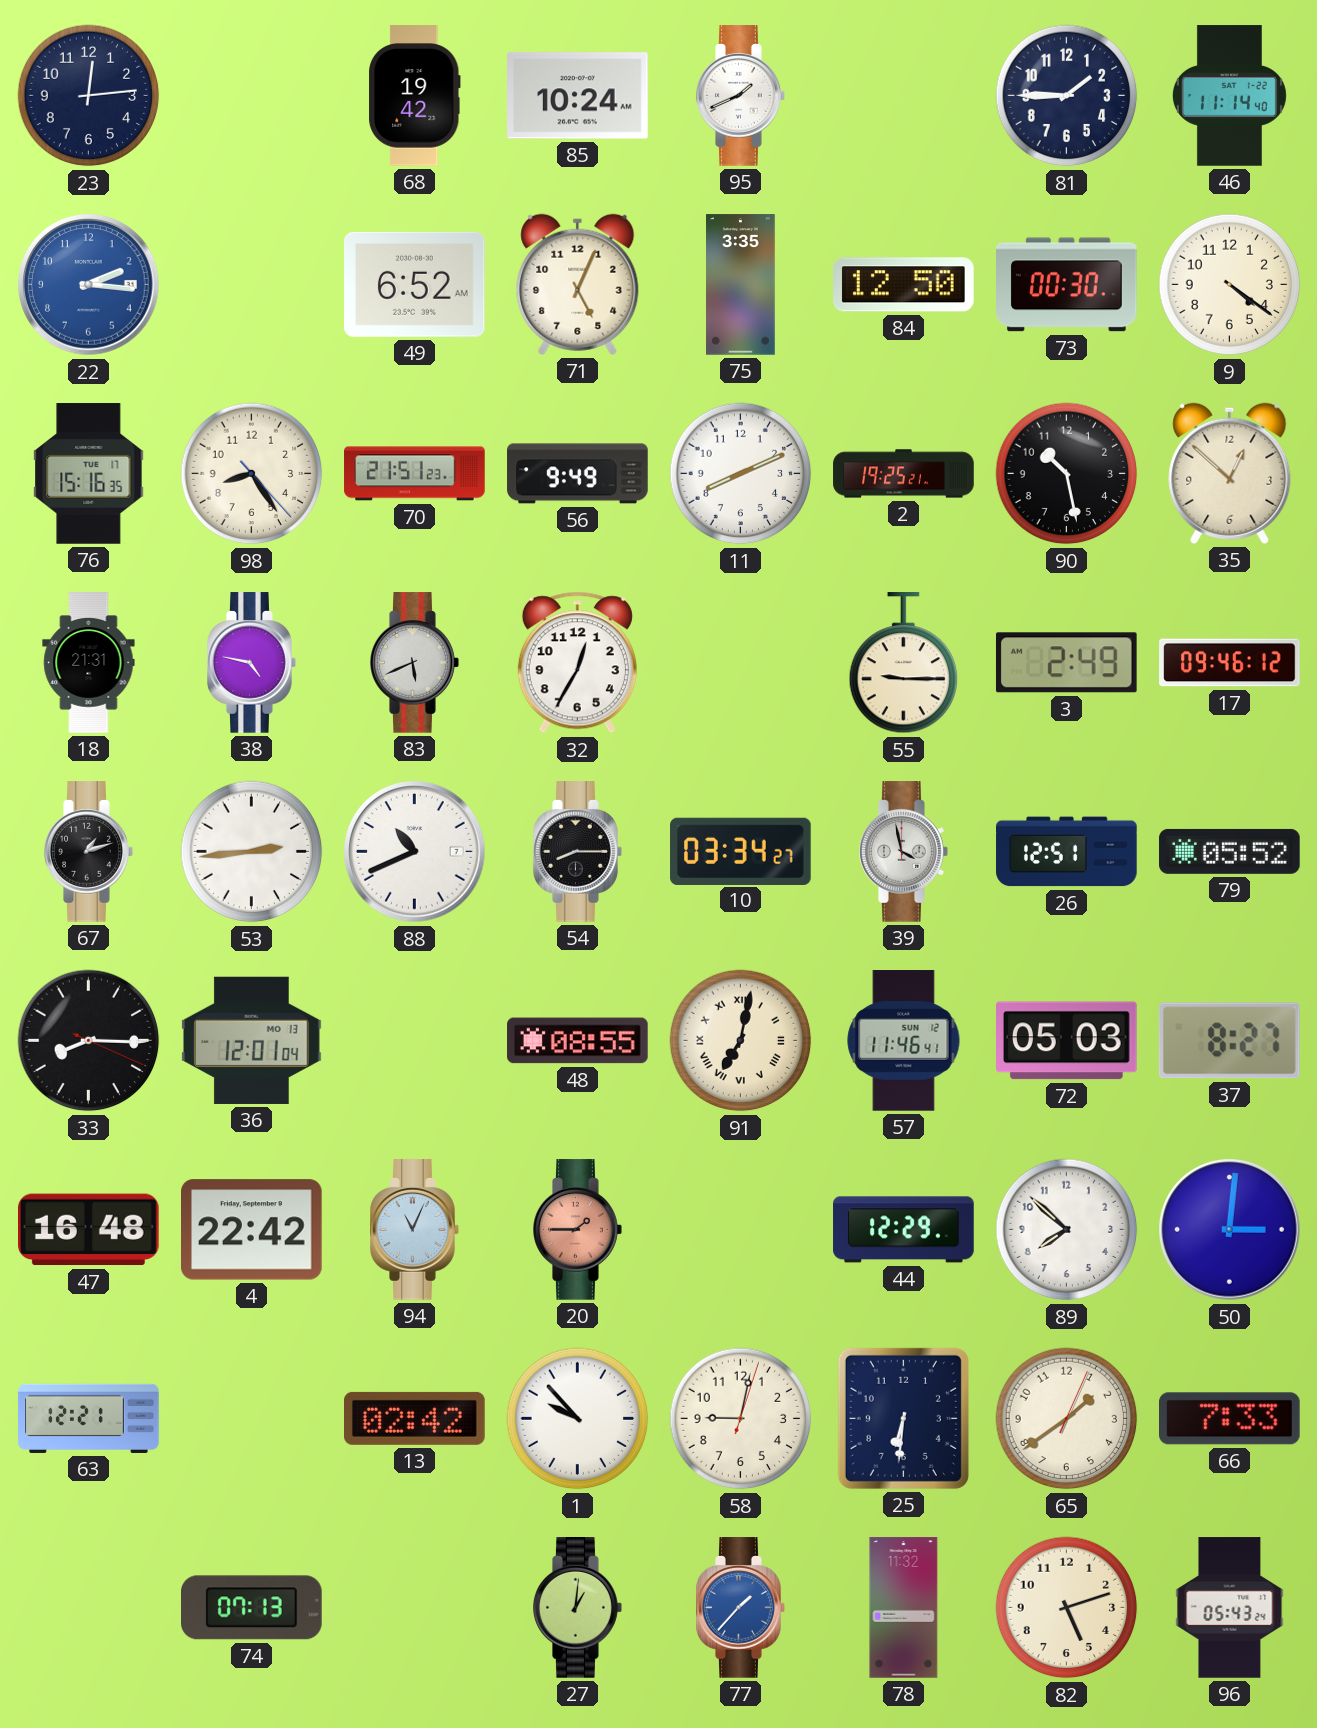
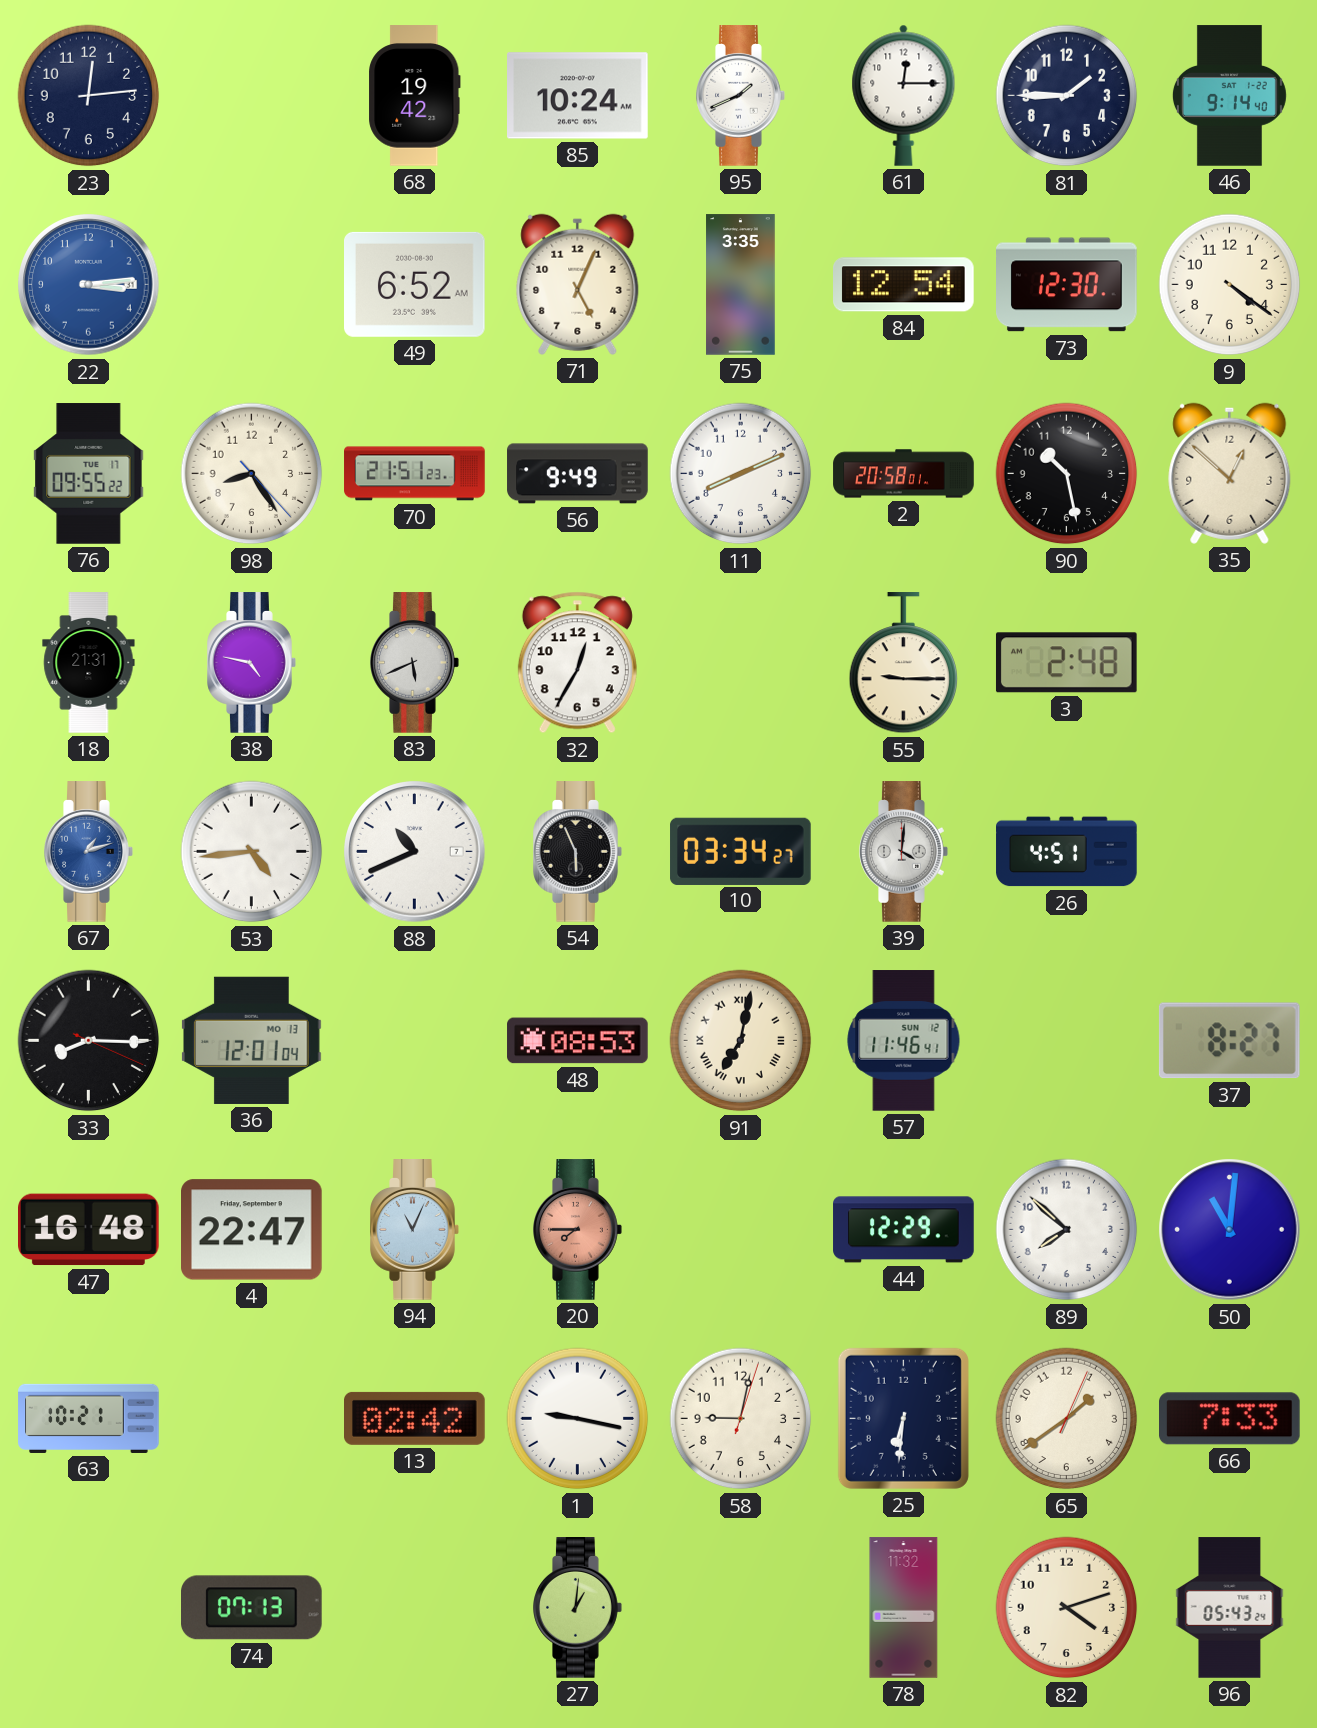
61: none -> 12:15 (904, 95)
46: 11:14 -> 9:14 (1229, 96)
22: 2:16 -> 3:14 (89, 285)
84: 12:50 -> 12:54 (904, 285)
73: 00:30 -> 12:30 (1067, 285)
76: 15:16 -> 09:55 (89, 474)
2: 19:25 -> 20:58 (904, 474)
3: 2:49 -> 2:48 (1066, 663)
17: 09:46 -> none (1230, 663)
67 dial: black -> blue (89, 852)
53: 2:44 -> 4:44 (252, 852)
54: 8:15 -> 5:56 (578, 852)
39: 3:58 -> 4:01 (904, 852)
26: 12:51 -> 4:51 (1067, 852)
79: 05:52 -> none (1230, 851)
48: 08:55 -> 08:53 (578, 1041)
72: 05:03 -> none (1067, 1041)
4: 22:42 -> 22:47 (252, 1230)
20: 1:45 -> 7:45 (578, 1230)
50: 3:01 -> 11:01 (1230, 1230)
63: 12:21 -> 10:21 (89, 1418)
1: 9:53 -> 9:17 (578, 1419)
77: 1:37 -> none (741, 1608)
82: 5:12 -> 4:12 (1067, 1608)
